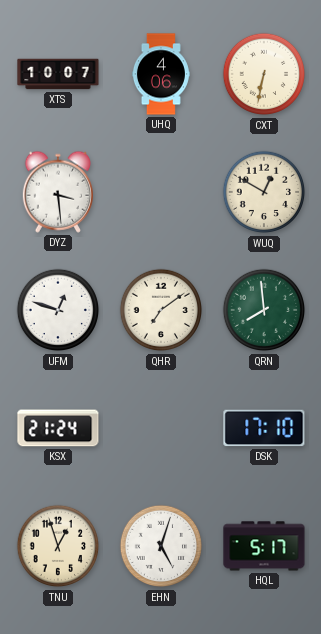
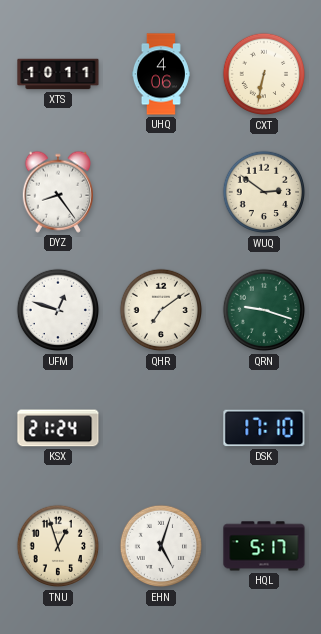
XTS: 10:07 -> 10:11 (58, 74)
DYZ: 3:29 -> 8:24 (57, 192)
WUQ: 12:50 -> 2:51 (264, 192)
QRN: 7:59 -> 9:18 (264, 310)
